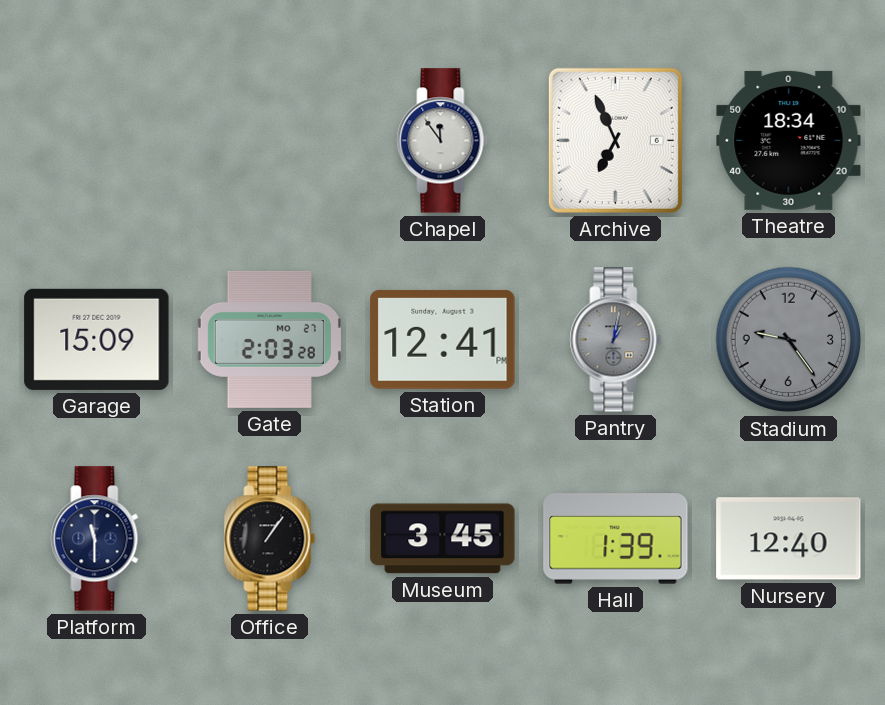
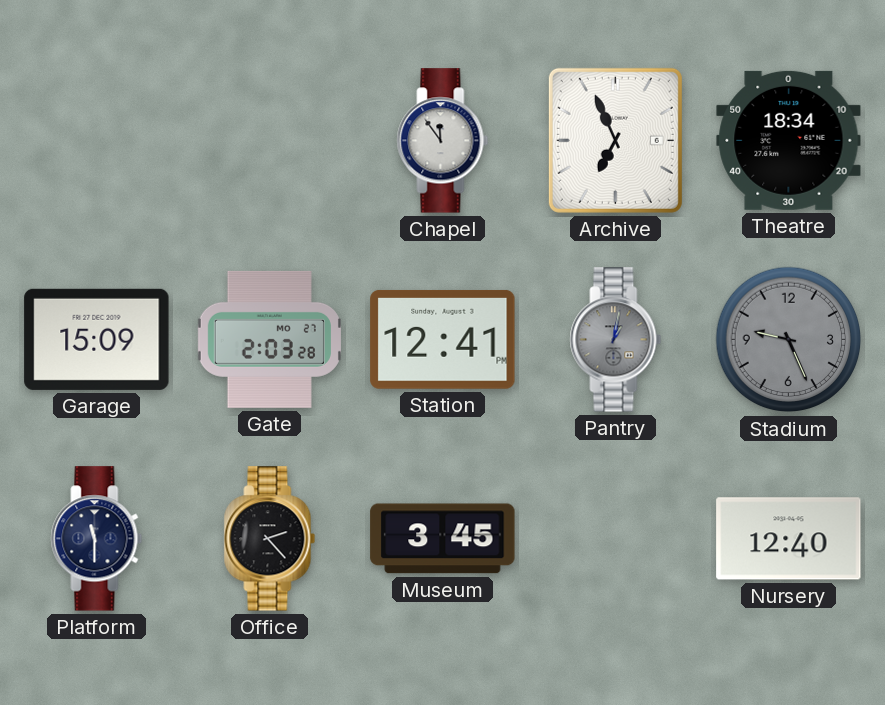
Stadium: 9:24 -> 9:26 (789, 340)
Office: 1:06 -> 2:23 (270, 539)
Hall: 1:39 -> none (616, 539)
